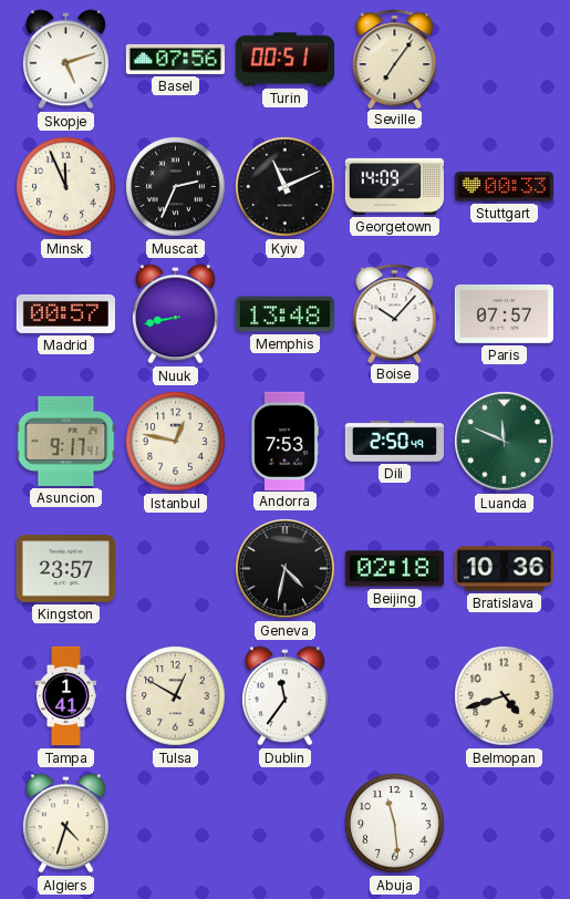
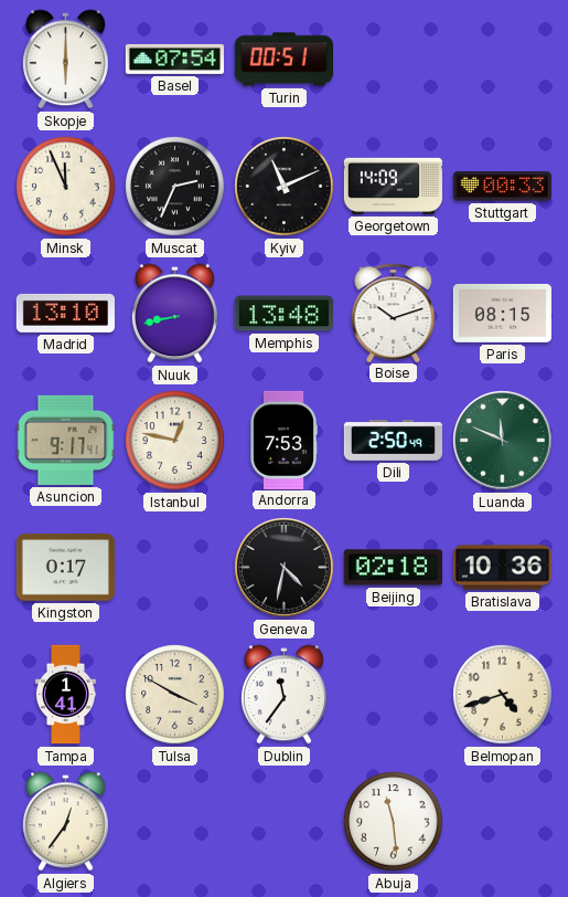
Skopje: 5:12 -> 6:00 (65, 60)
Basel: 07:56 -> 07:54 (174, 59)
Seville: 7:06 -> none (395, 59)
Madrid: 00:57 -> 13:10 (65, 313)
Boise: 10:07 -> 10:12 (394, 313)
Paris: 07:57 -> 08:15 (502, 313)
Kingston: 23:57 -> 0:17 (65, 568)
Tulsa: 12:50 -> 3:50 (175, 695)
Algiers: 4:33 -> 12:36 (65, 822)
